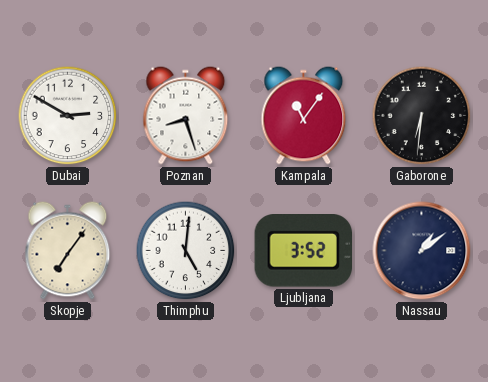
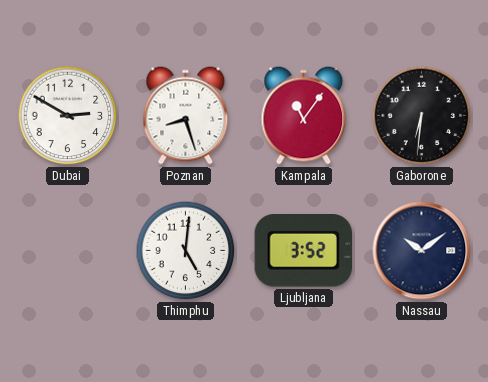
Skopje: 7:06 -> none (68, 251)
Nassau: 1:09 -> 10:09 (422, 251)
